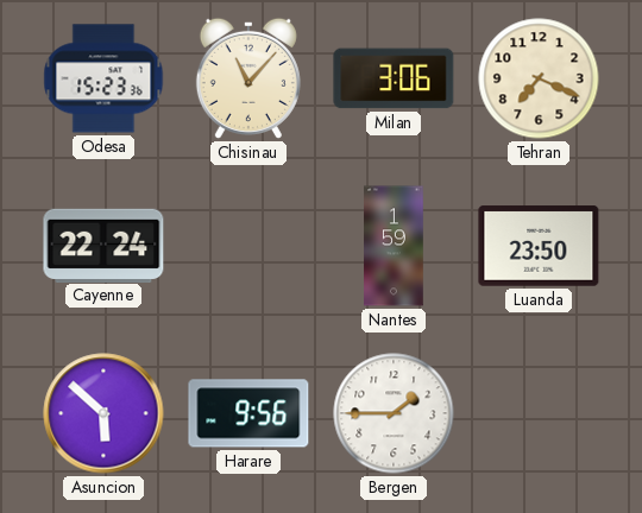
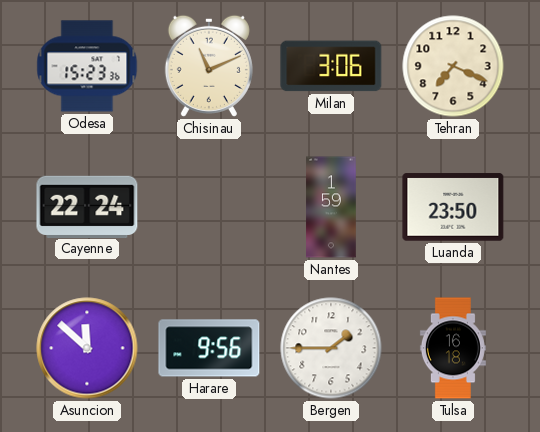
Chisinau: 11:07 -> 11:11 (209, 66)
Asuncion: 5:52 -> 11:52 (87, 348)
Tulsa: none -> 16:18 (453, 348)
